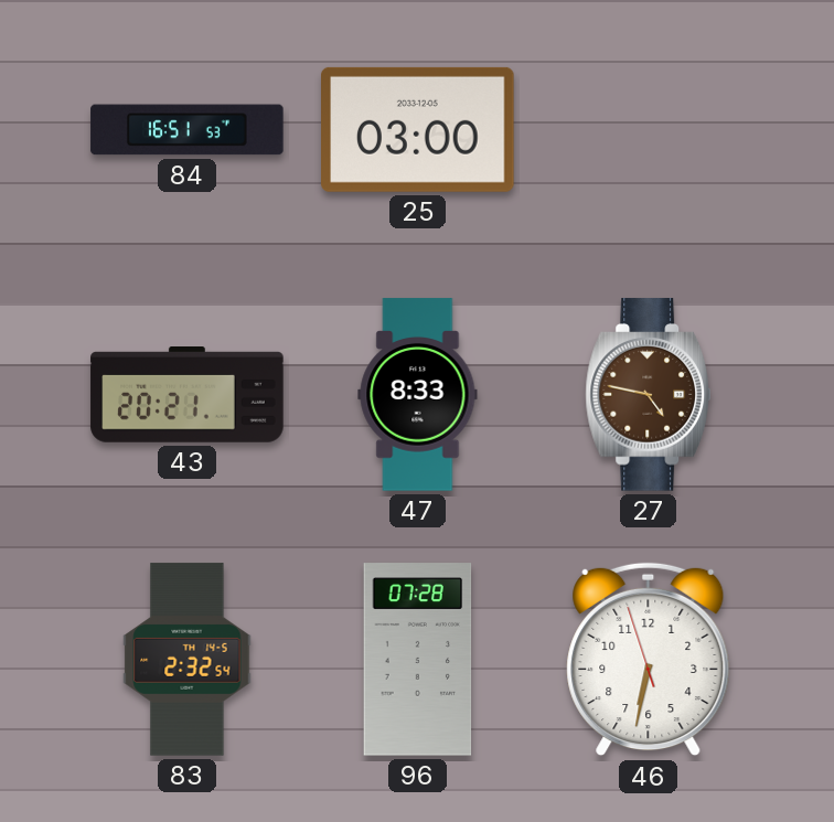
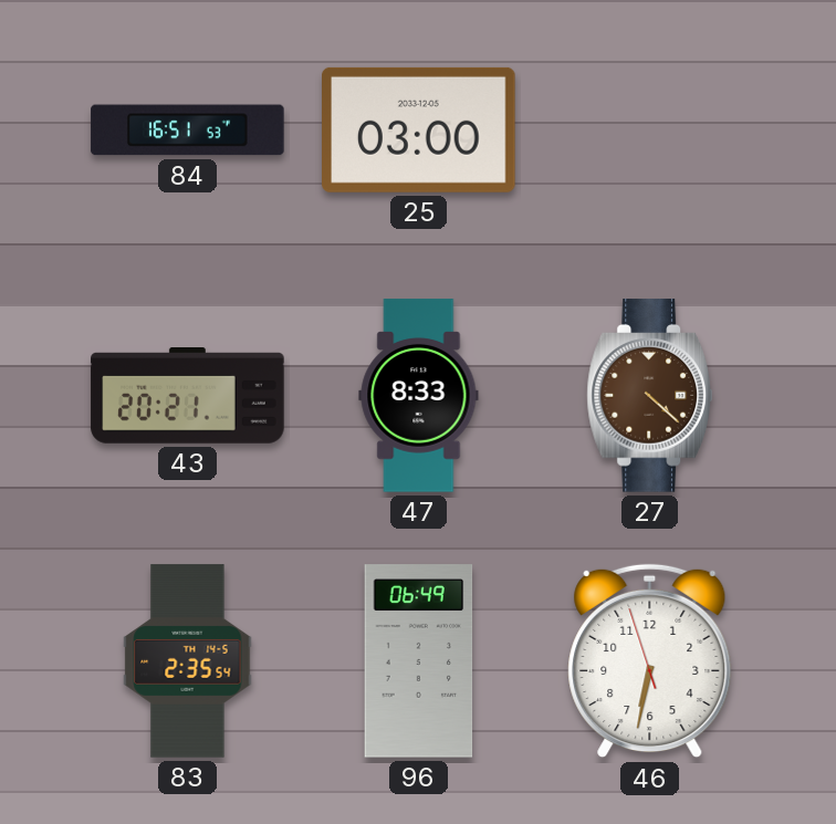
27: 4:47 -> 4:22 (649, 396)
83: 2:32 -> 2:35 (188, 661)
96: 07:28 -> 06:49 (419, 661)
